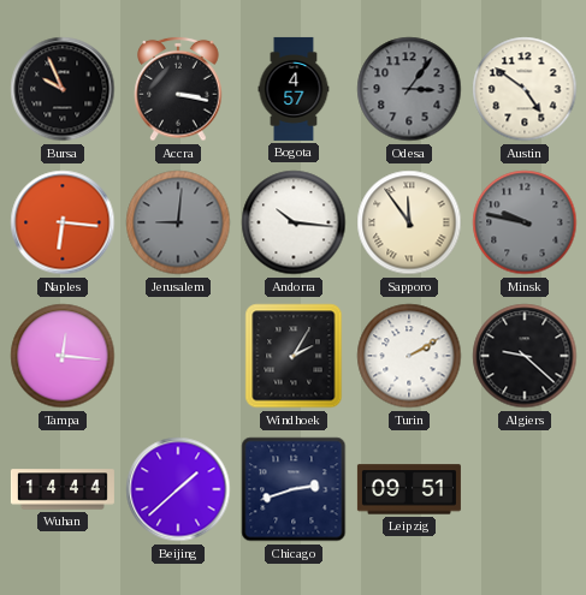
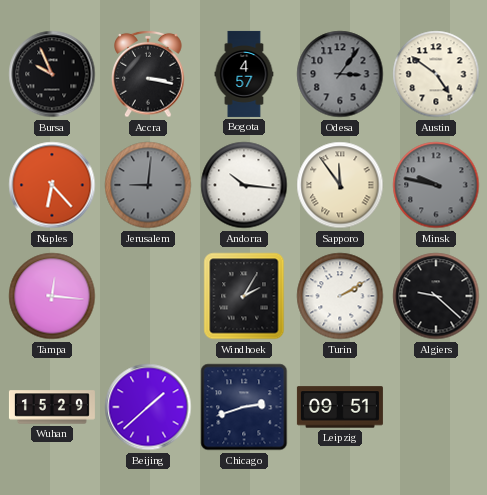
Naples: 6:16 -> 6:23 (52, 185)
Wuhan: 14:44 -> 15:29 (52, 407)
